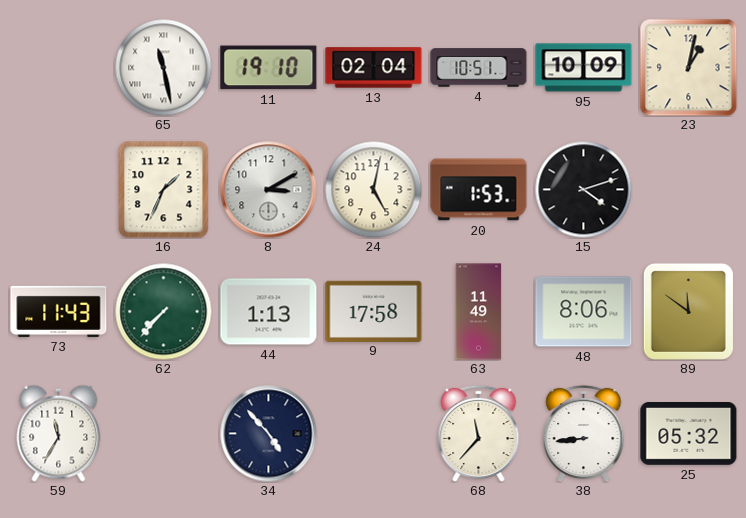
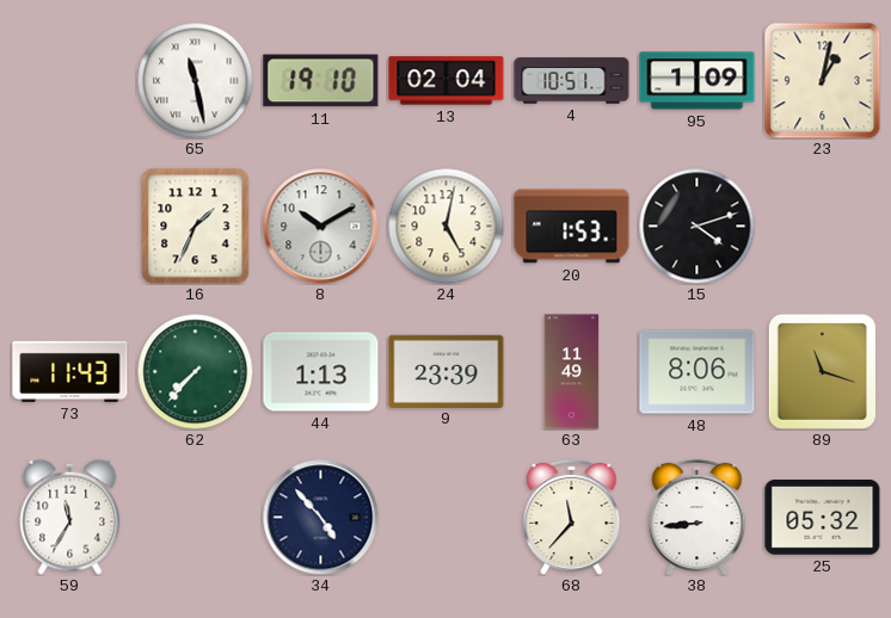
95: 10:09 -> 1:09 (698, 81)
8: 3:10 -> 10:10 (321, 227)
9: 17:58 -> 23:39 (447, 371)
89: 11:51 -> 11:18 (822, 371)
